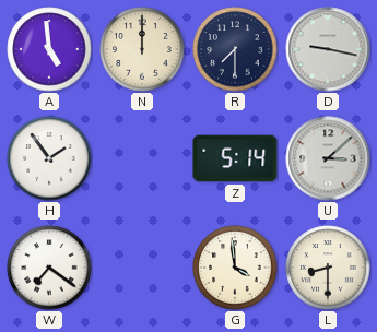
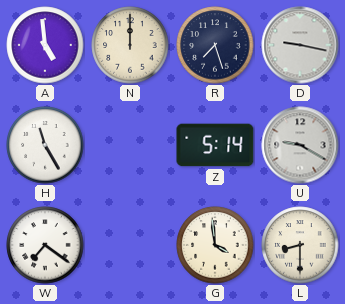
R: 7:30 -> 7:27 (215, 45)
H: 1:54 -> 11:25 (45, 145)
U: 3:08 -> 9:20 (300, 145)
